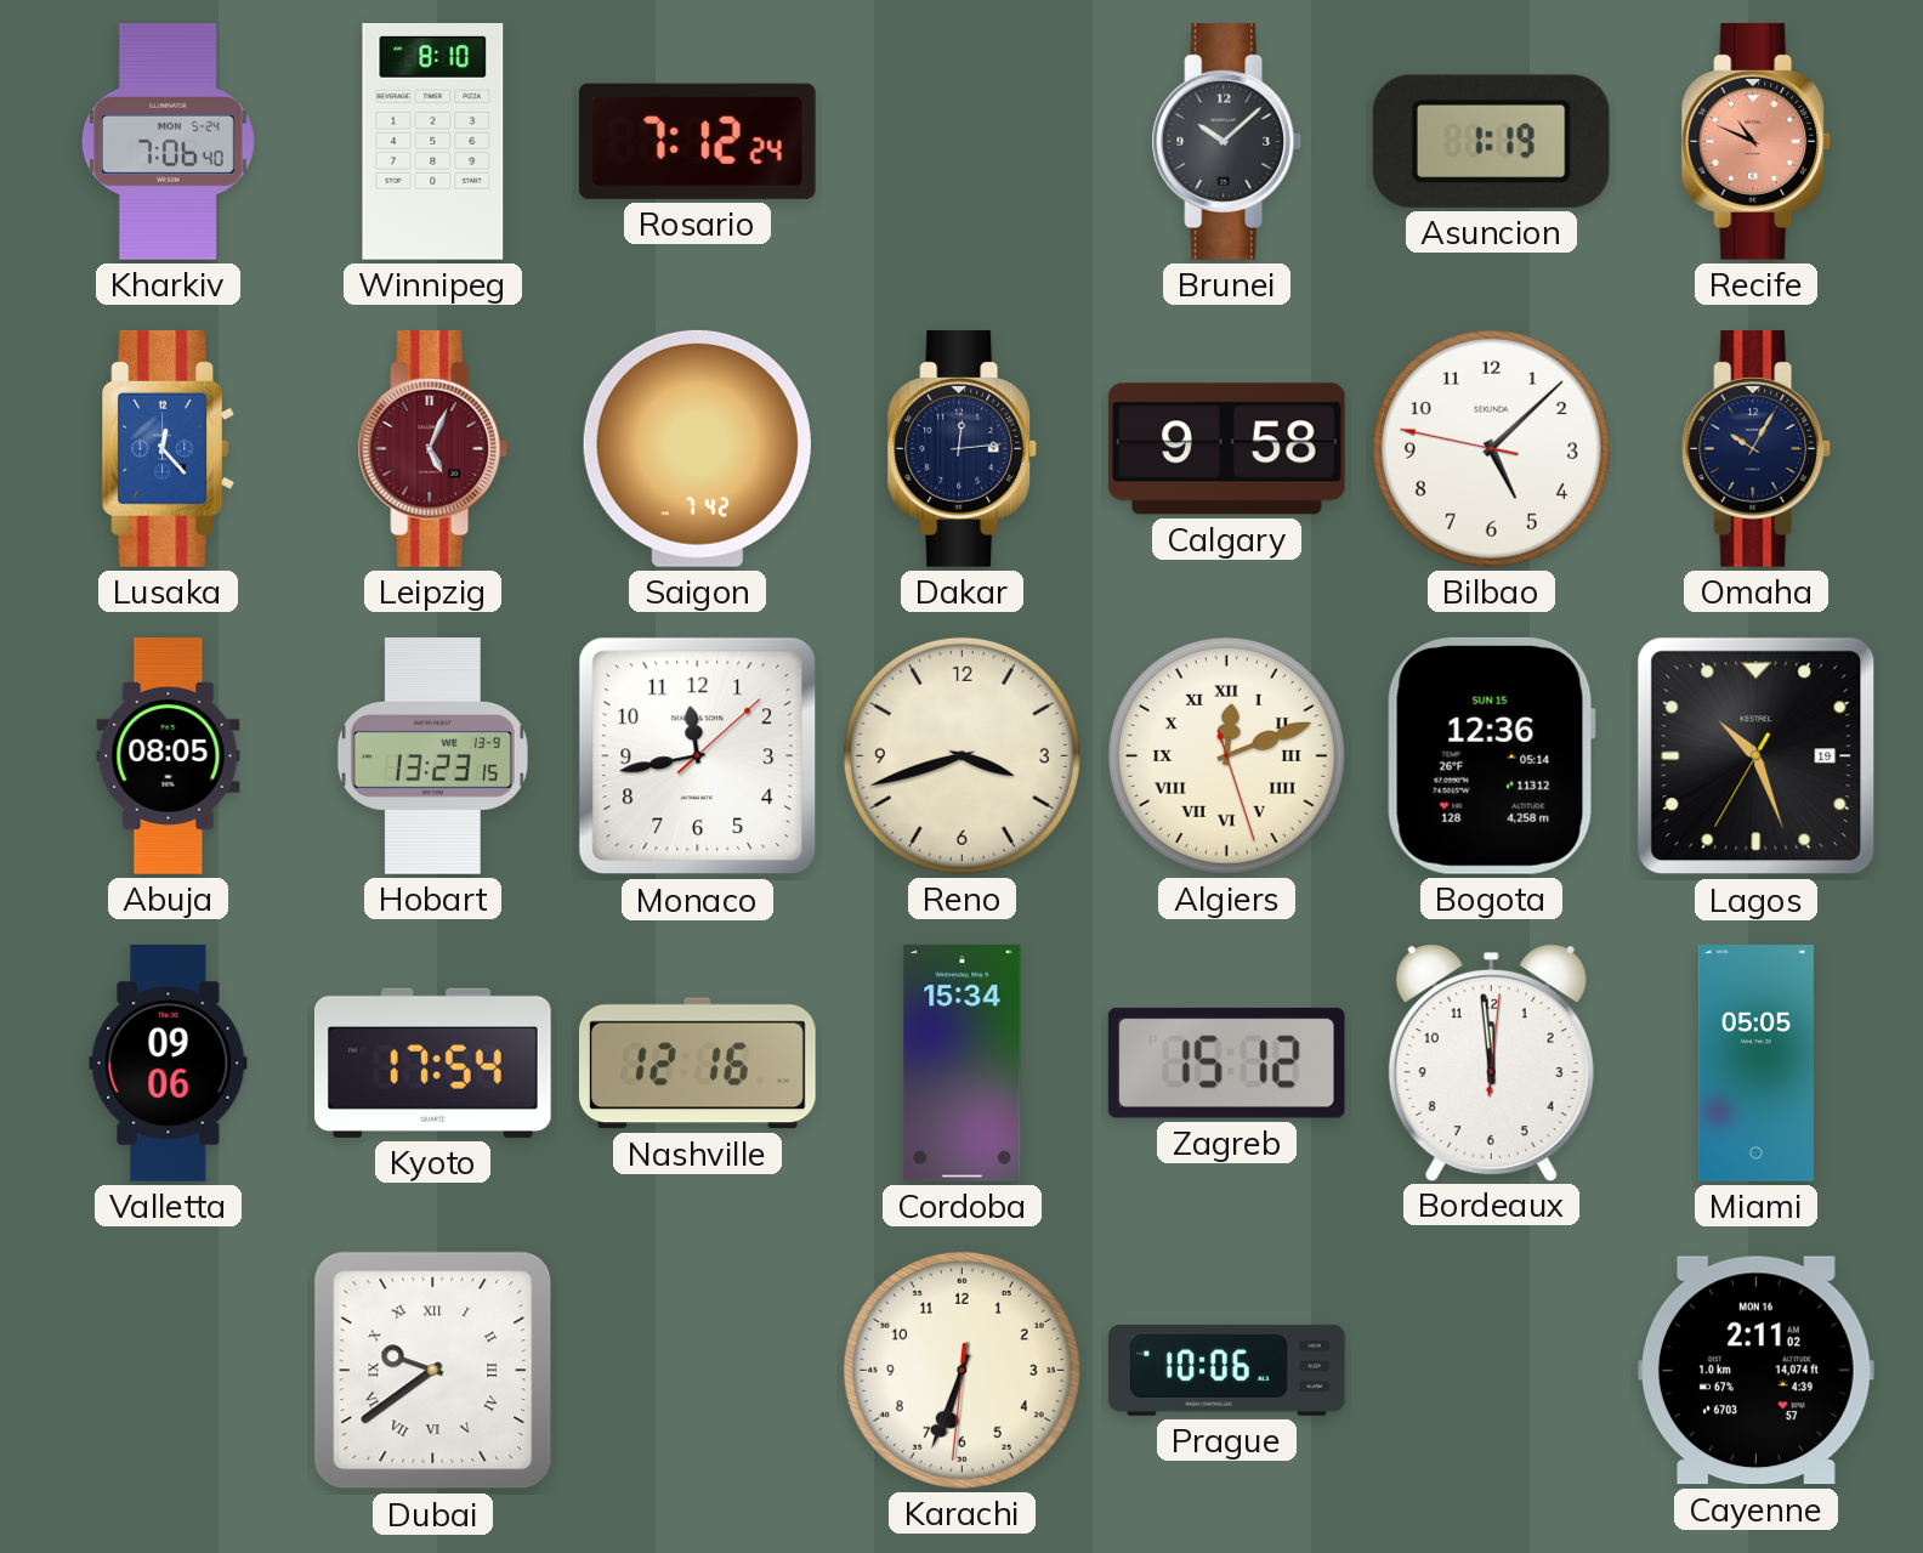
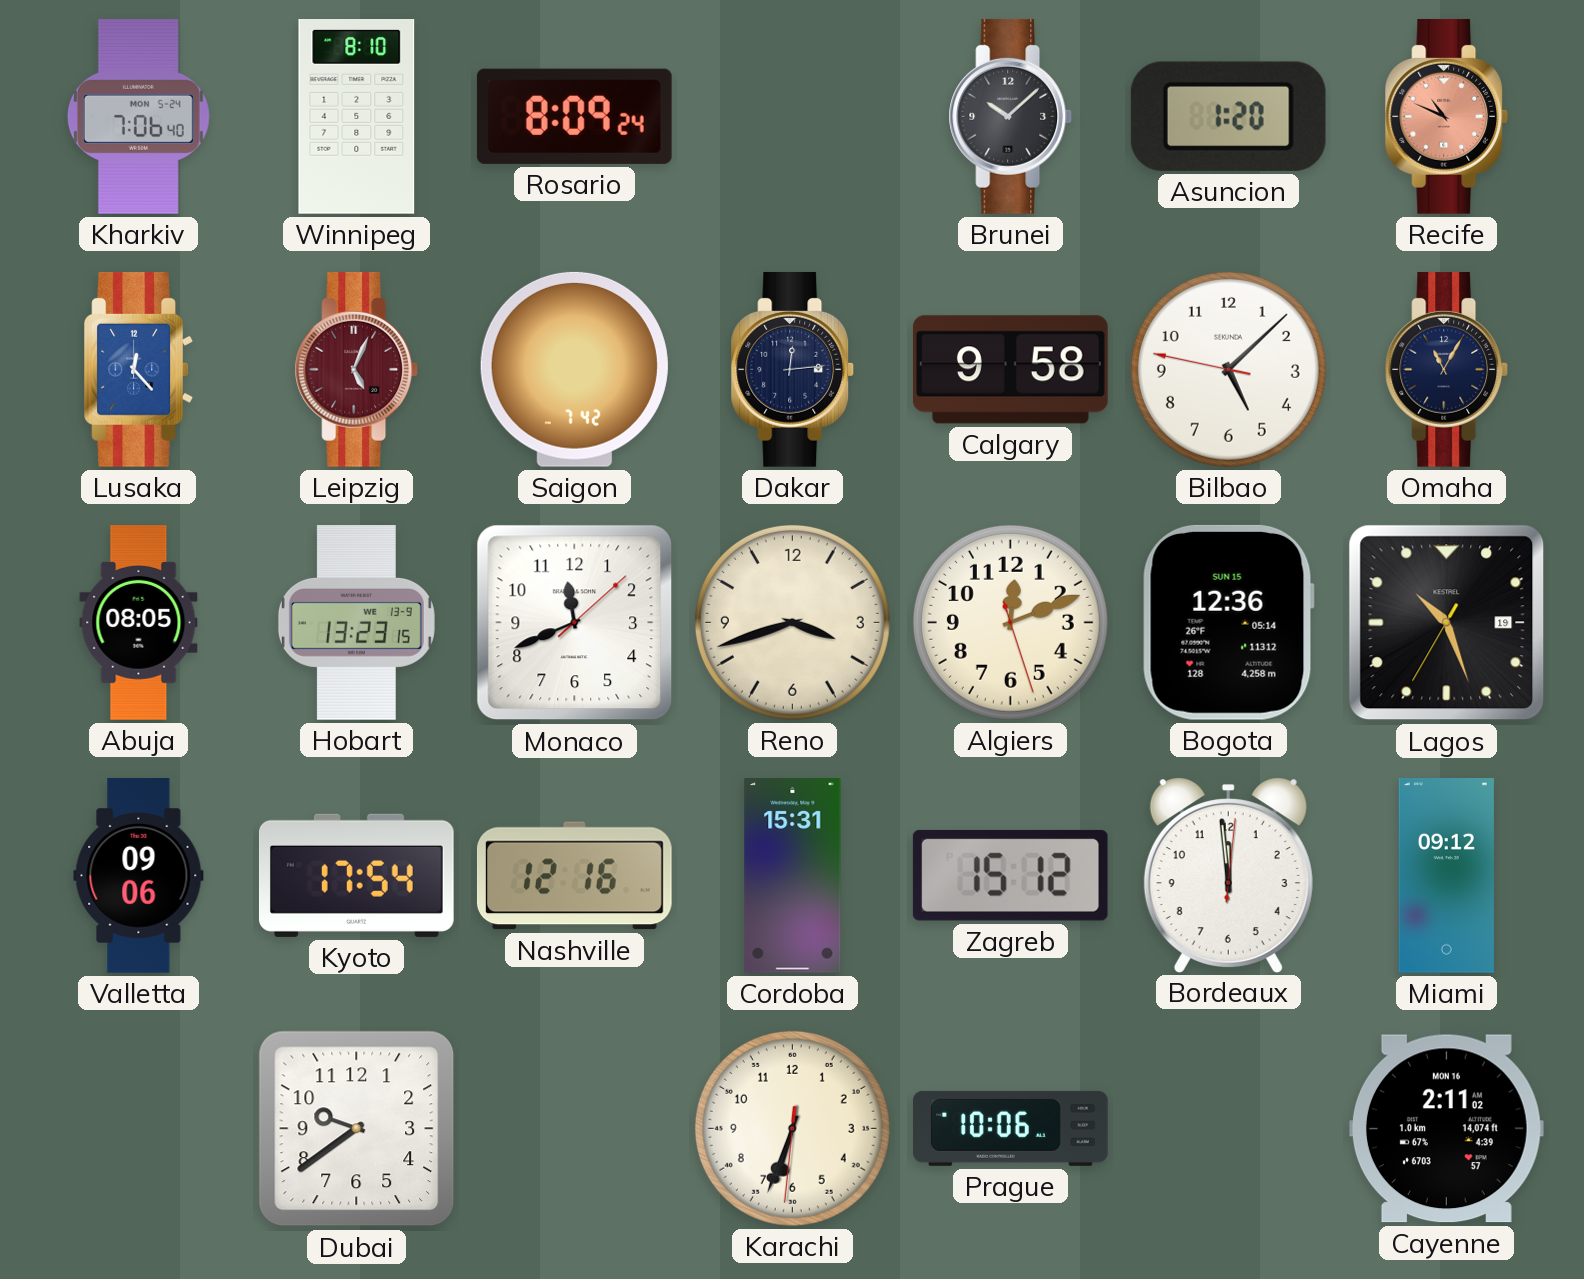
Rosario: 7:12 -> 8:09 (574, 116)
Asuncion: 1:19 -> 1:20 (1228, 116)
Omaha: 10:05 -> 11:05 (1447, 369)
Monaco: 11:43 -> 11:41 (575, 623)
Algiers numerals: Roman -> Arabic (1010, 622)
Cordoba: 15:34 -> 15:31 (793, 876)
Miami: 05:05 -> 09:12 (1446, 876)
Dubai numerals: Roman -> Arabic (357, 1129)
